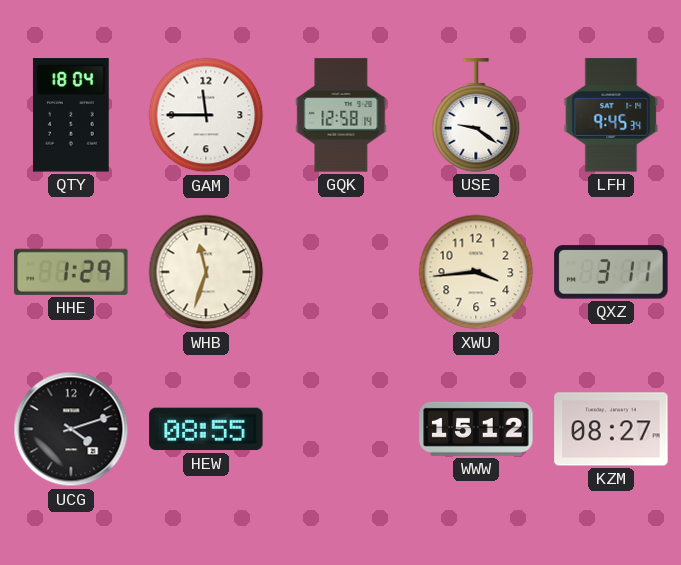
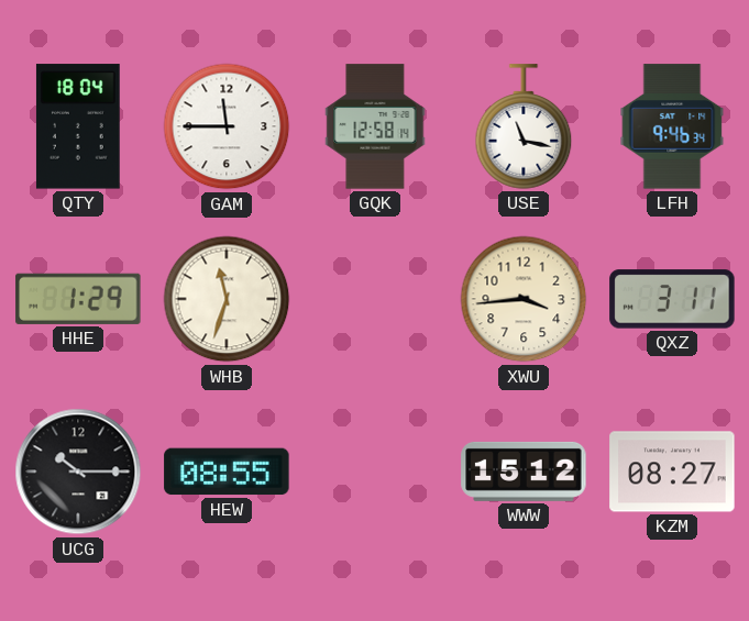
USE: 9:21 -> 11:17 (524, 126)
LFH: 9:45 -> 9:46 (672, 126)
UCG: 4:12 -> 10:15 (78, 472)
